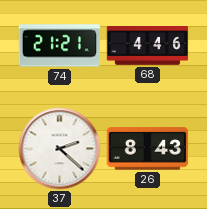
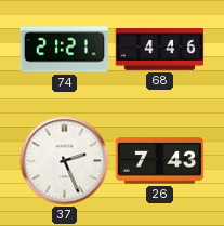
37: 2:22 -> 2:26 (65, 161)
26: 8:43 -> 7:43 (160, 161)
